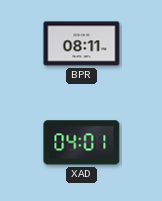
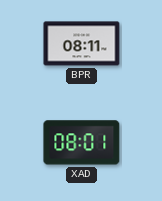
XAD: 04:01 -> 08:01 (82, 143)
